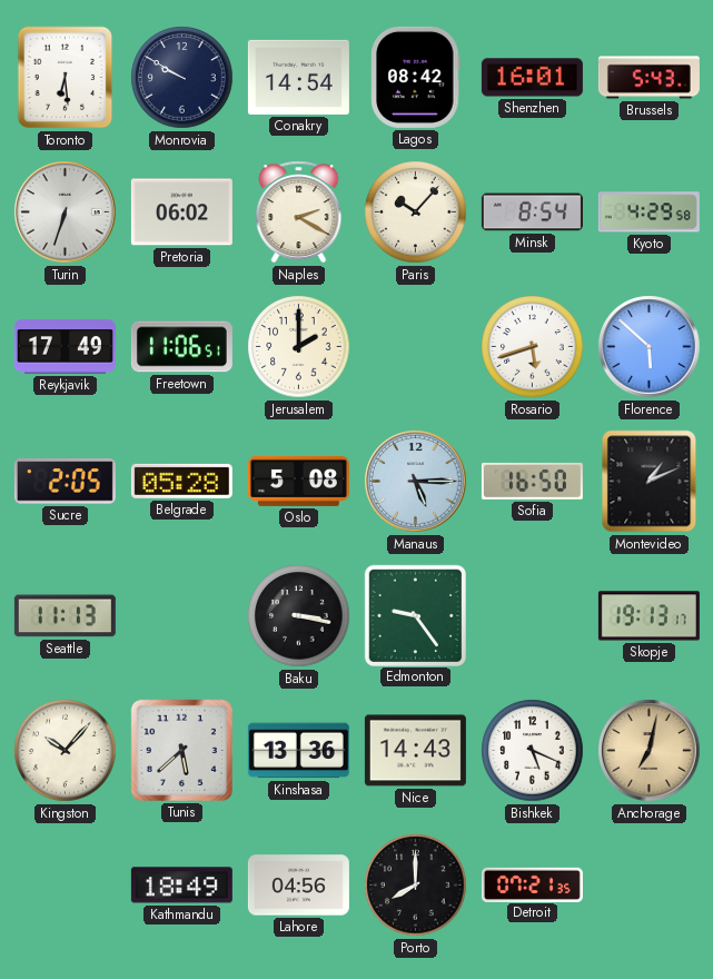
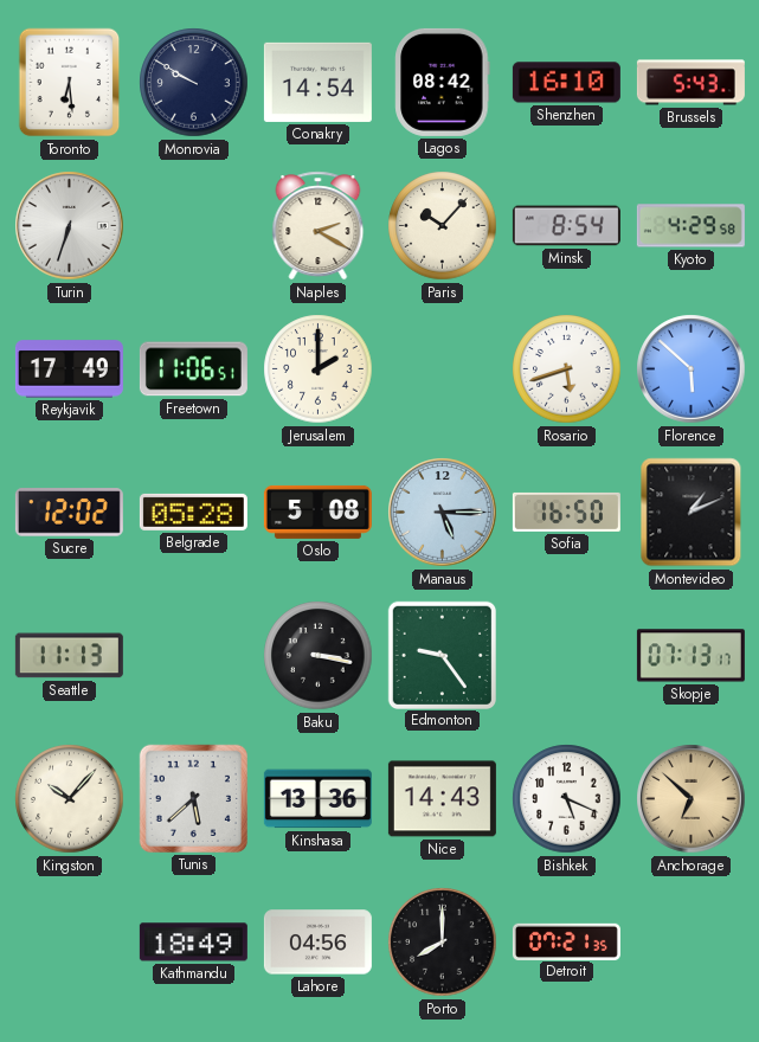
Shenzhen: 16:01 -> 16:10 (566, 83)
Pretoria: 06:02 -> none (181, 212)
Sucre: 2:05 -> 12:02 (69, 513)
Skopje: 19:13 -> 07:13 (690, 656)
Anchorage: 7:02 -> 6:52 (692, 799)
